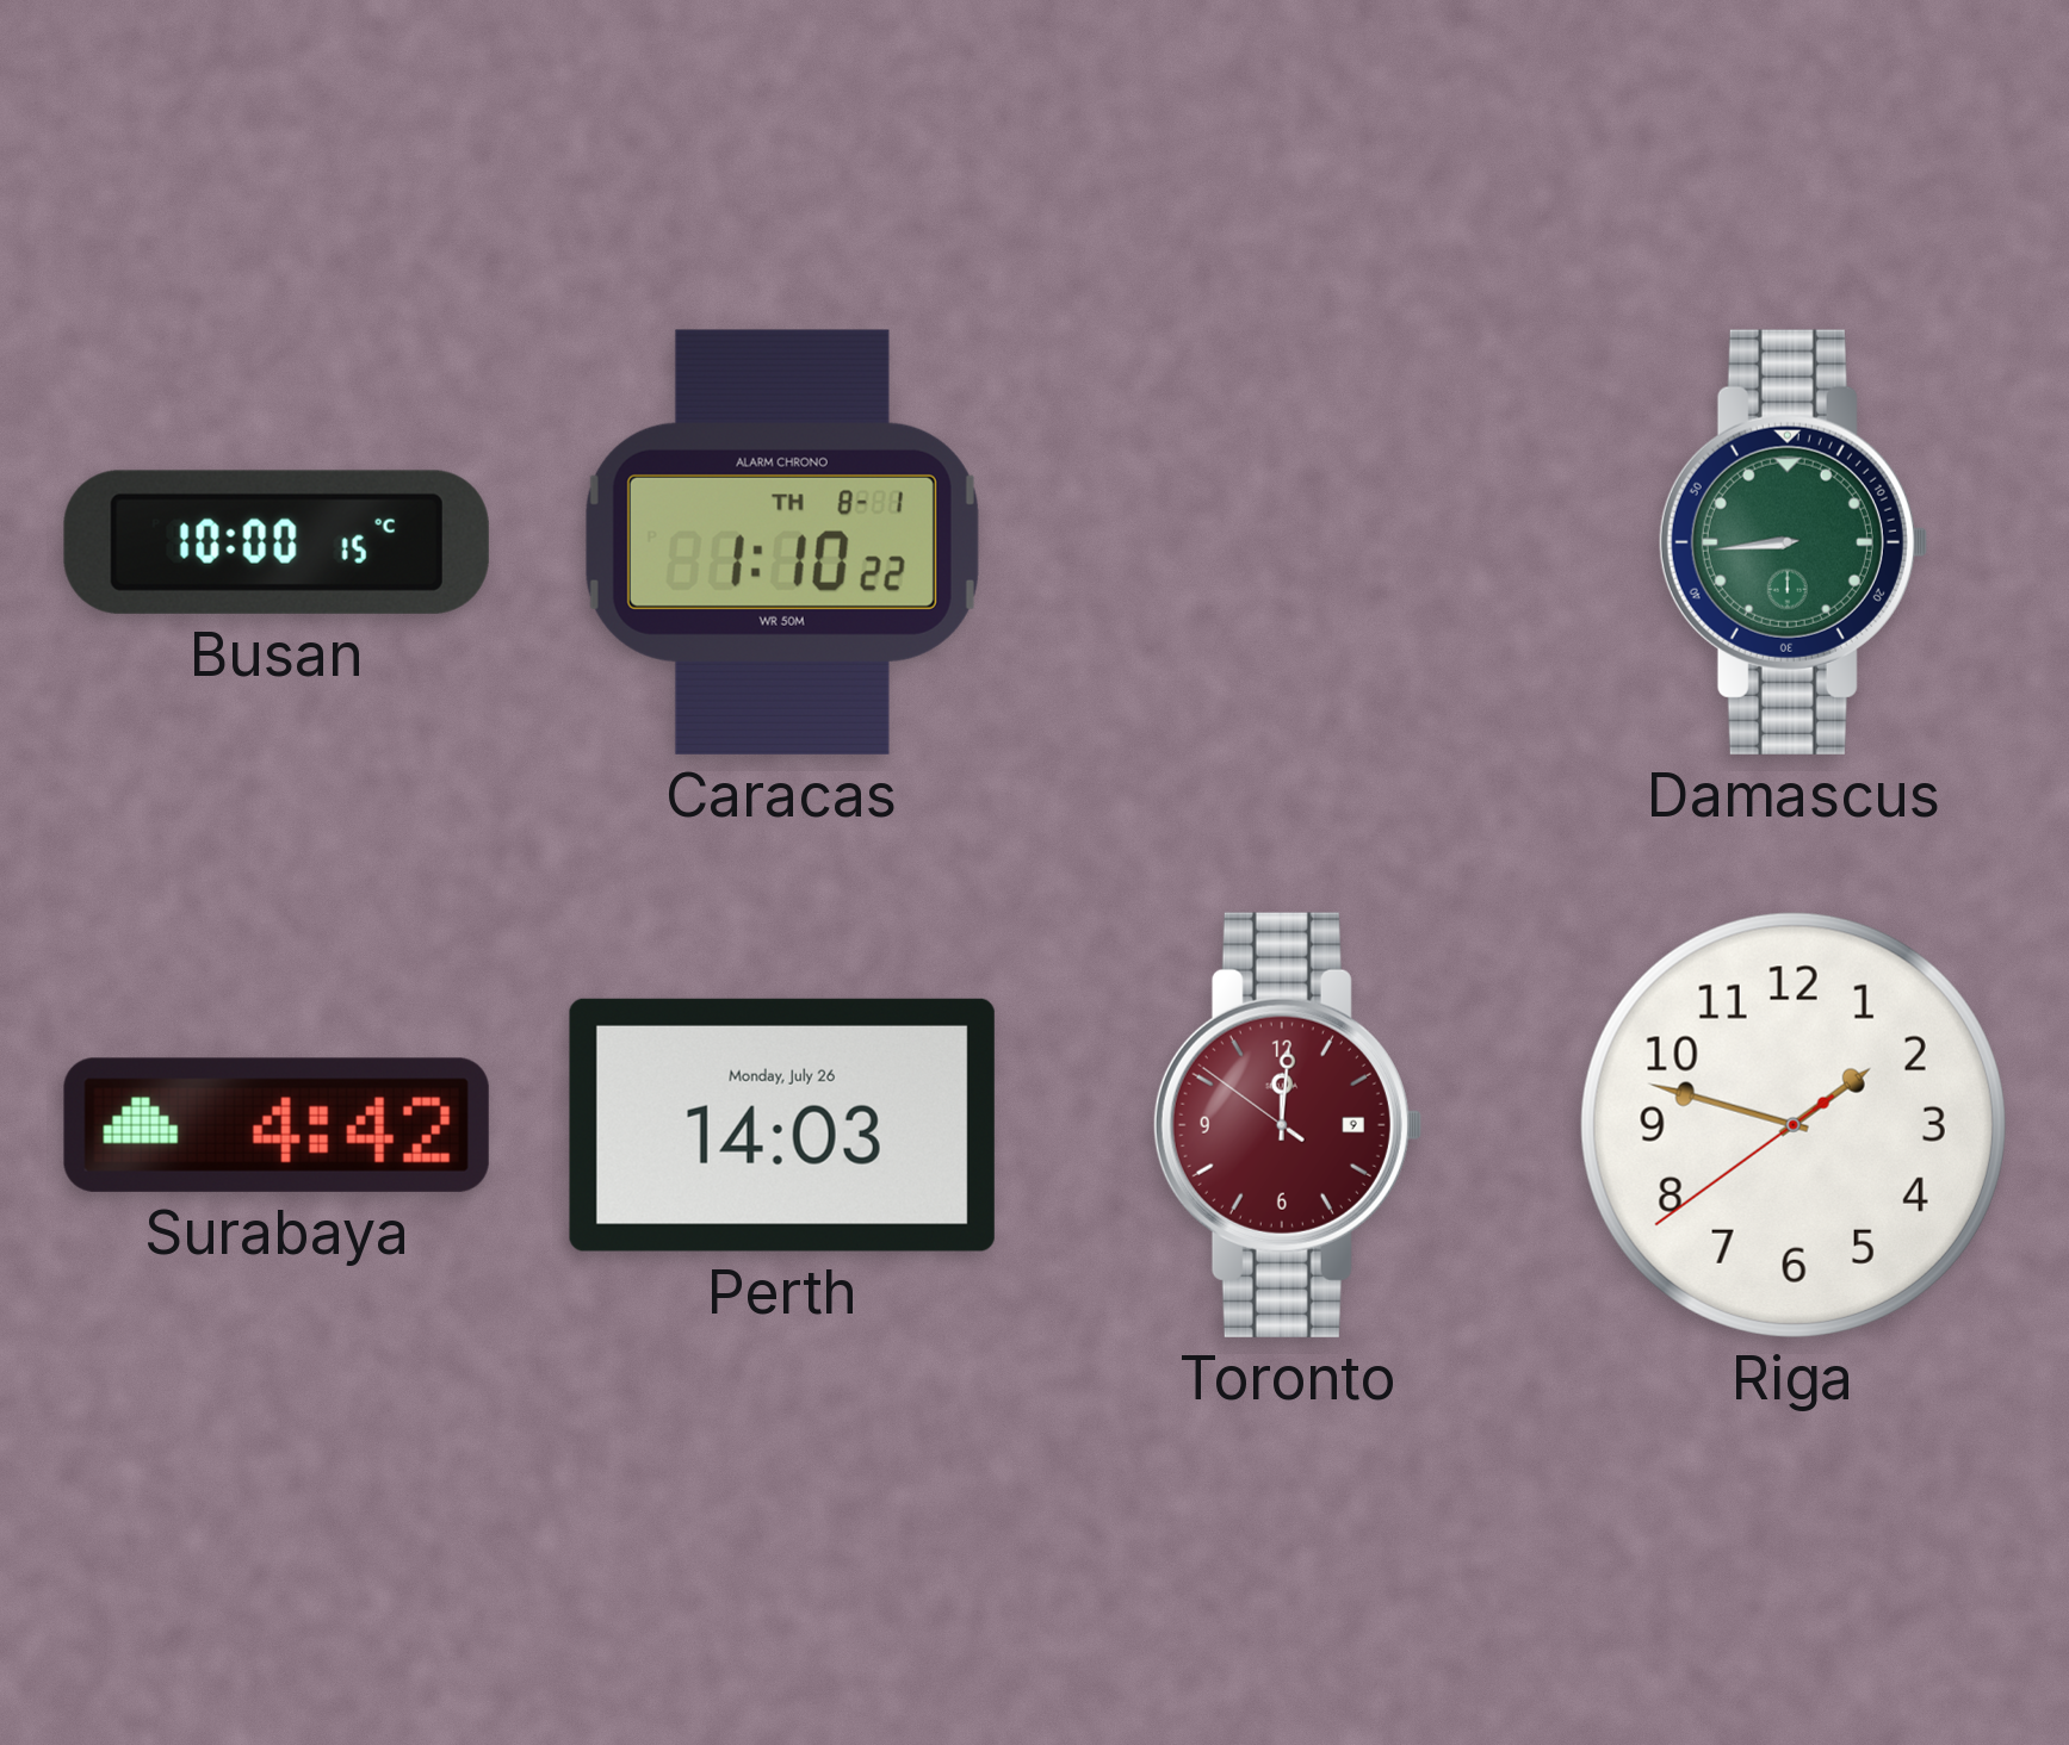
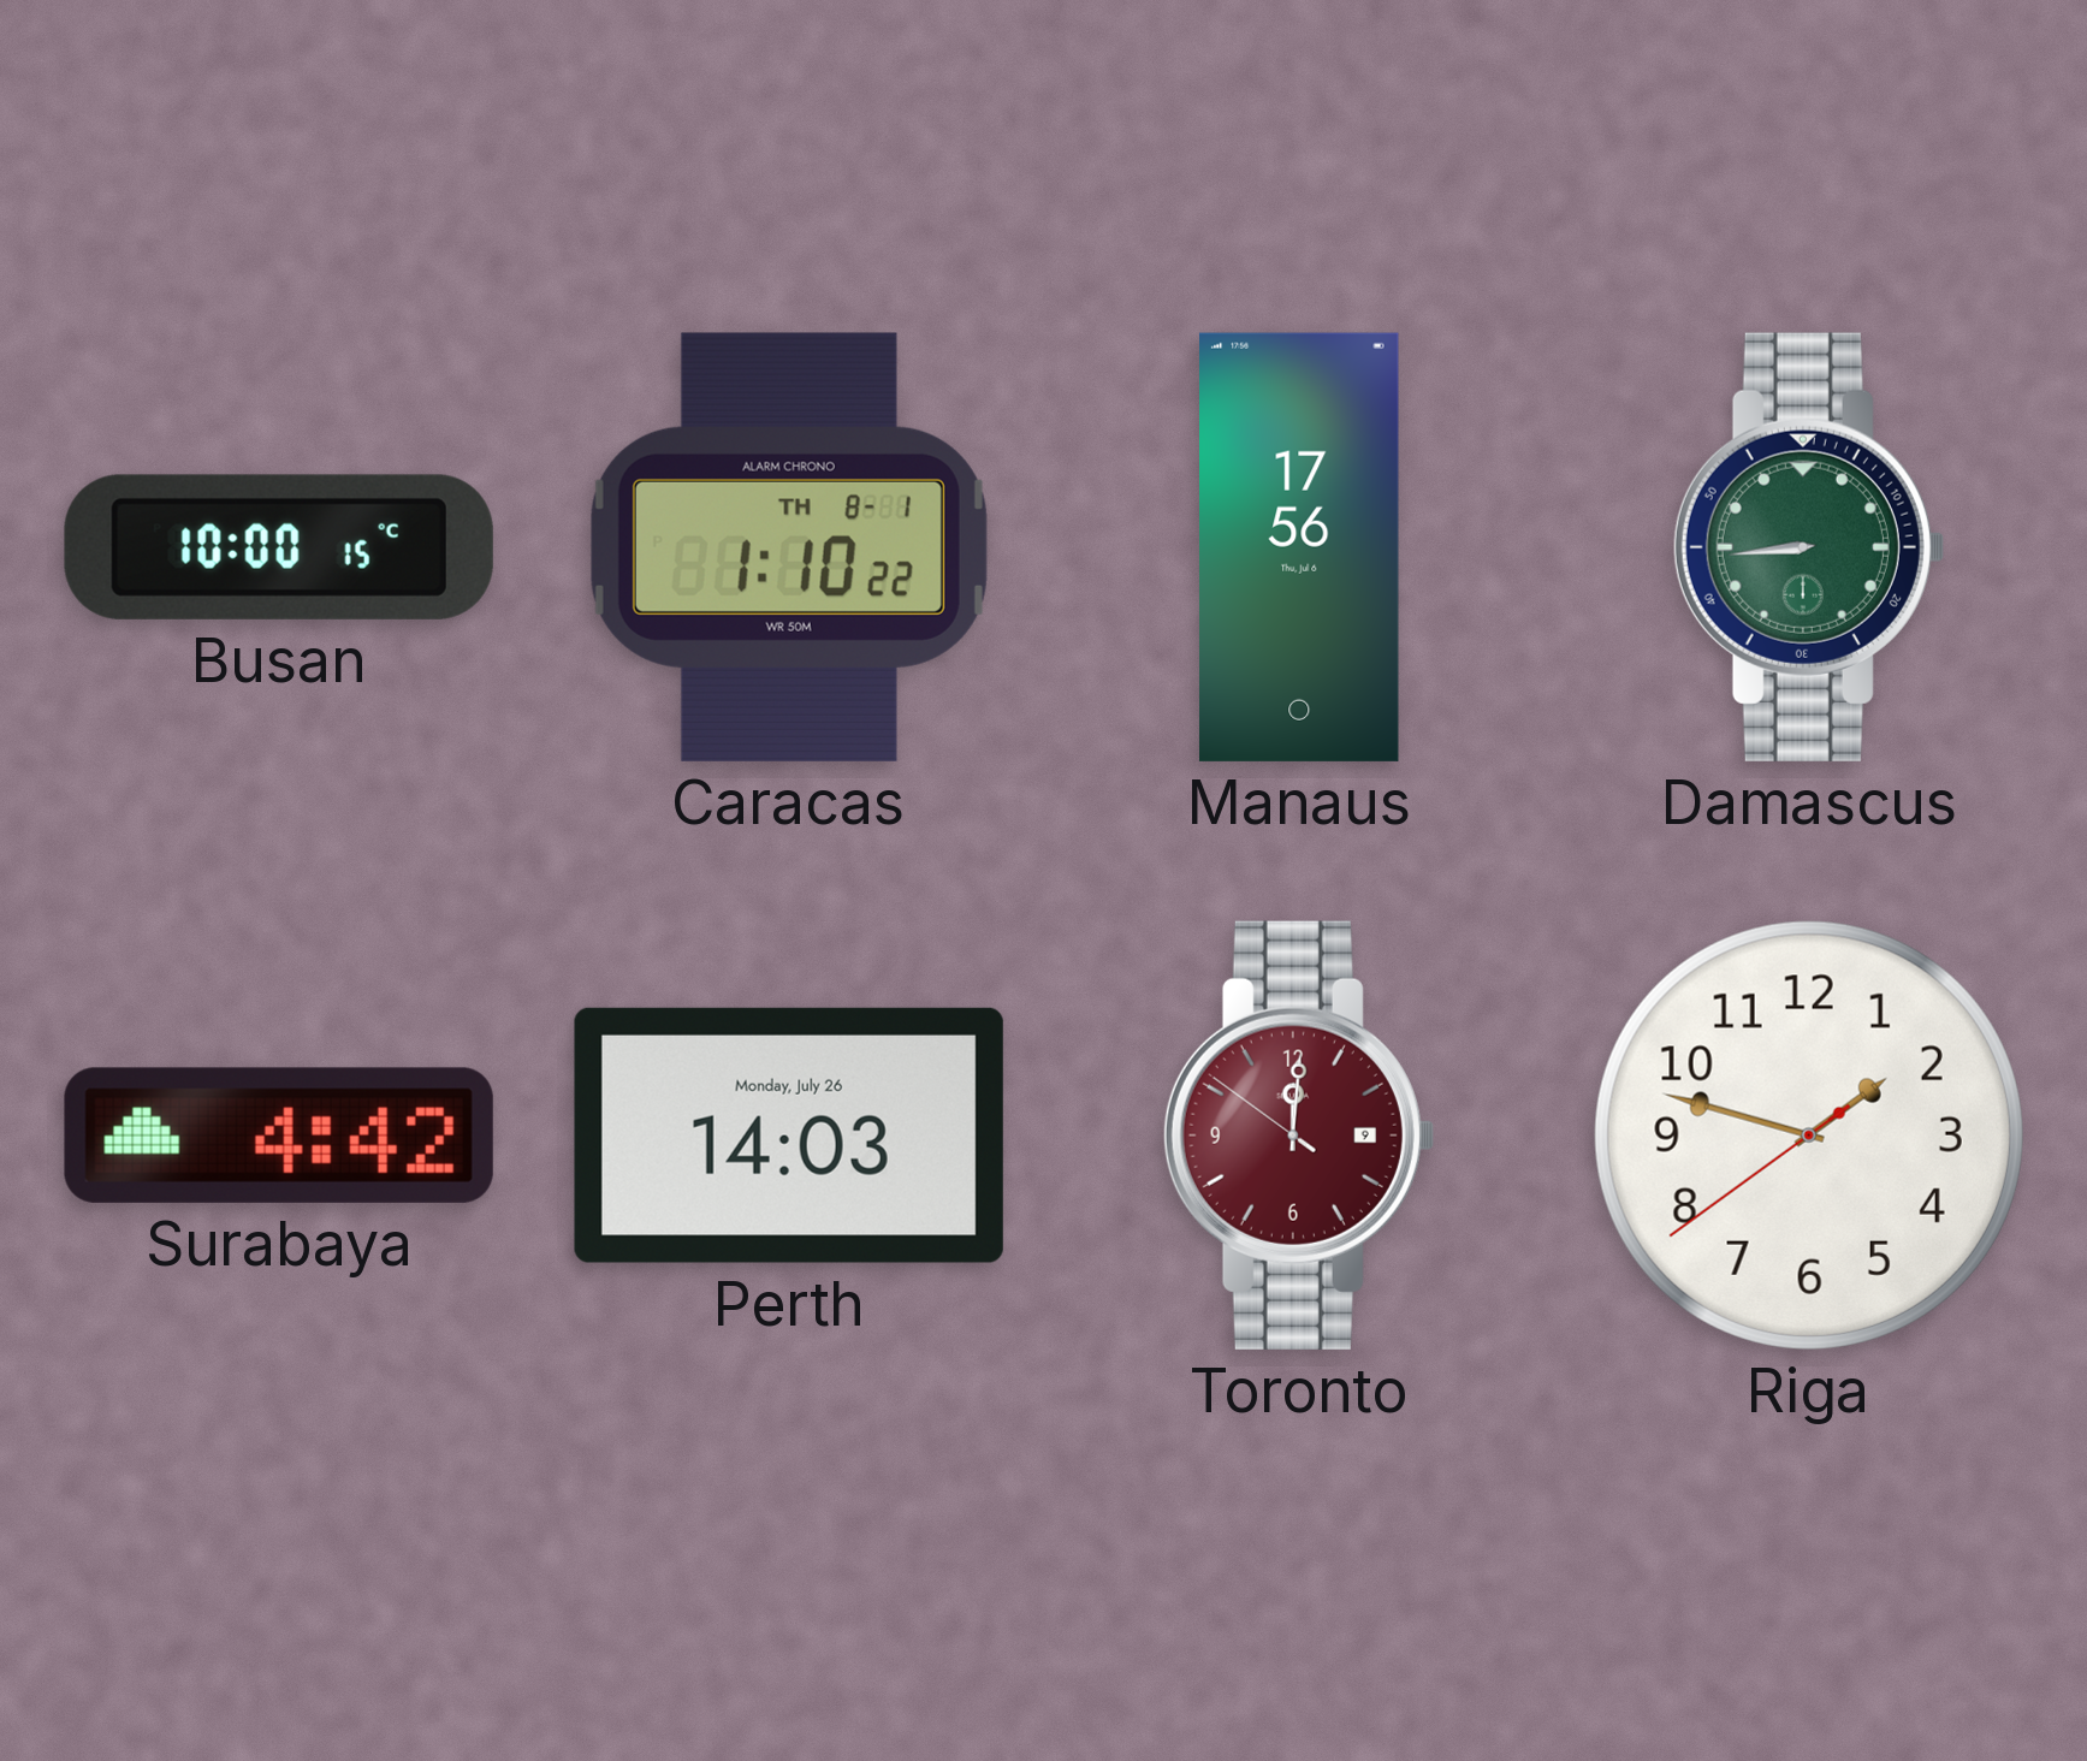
Manaus: none -> 17:56 (1300, 547)
